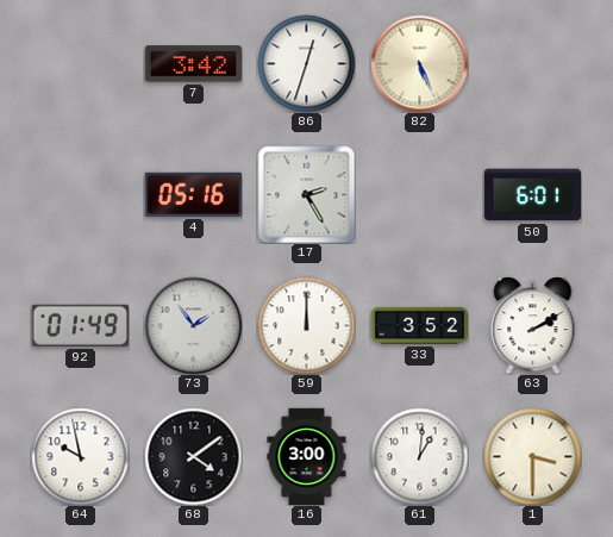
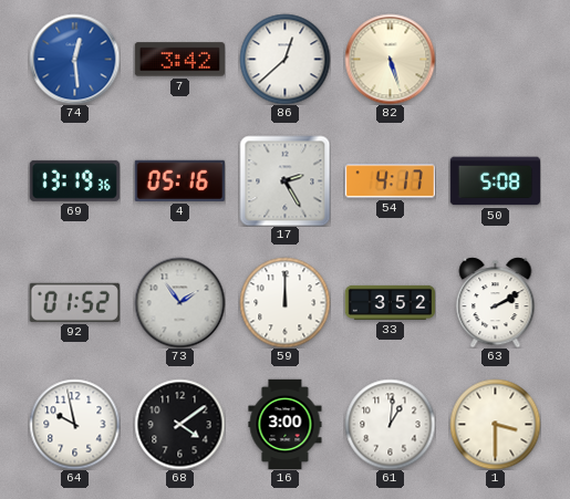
74: none -> 12:29 (74, 59)
86: 12:33 -> 12:38 (284, 59)
82: 5:26 -> 5:27 (390, 59)
69: none -> 13:19 (74, 180)
54: none -> 4:17 (390, 181)
50: 6:01 -> 5:08 (495, 181)
92: 01:49 -> 01:52 (74, 302)
